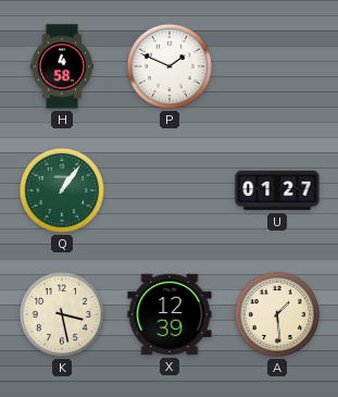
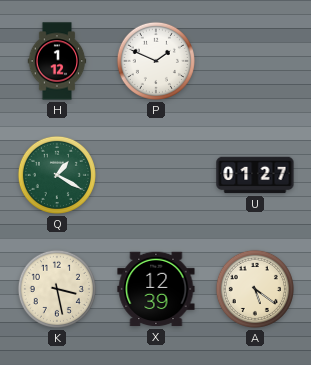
H: 4:58 -> 1:12 (57, 61)
Q: 1:06 -> 1:20 (57, 175)
A: 1:29 -> 5:21 (255, 289)
